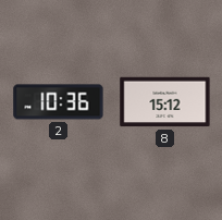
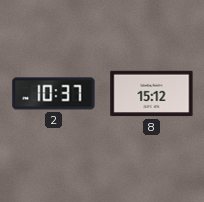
2: 10:36 -> 10:37 (54, 94)
